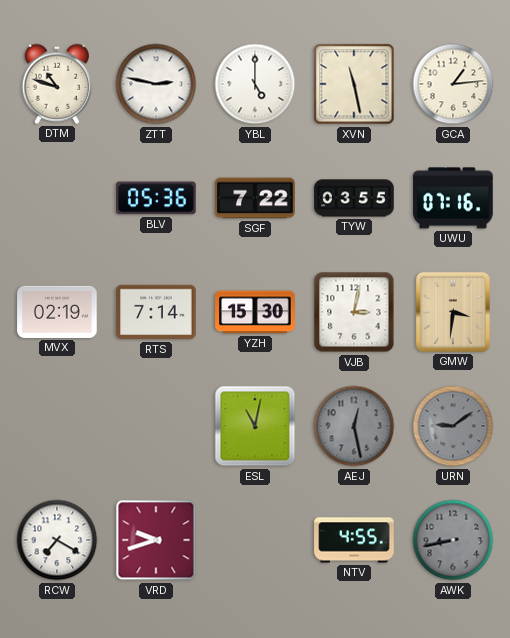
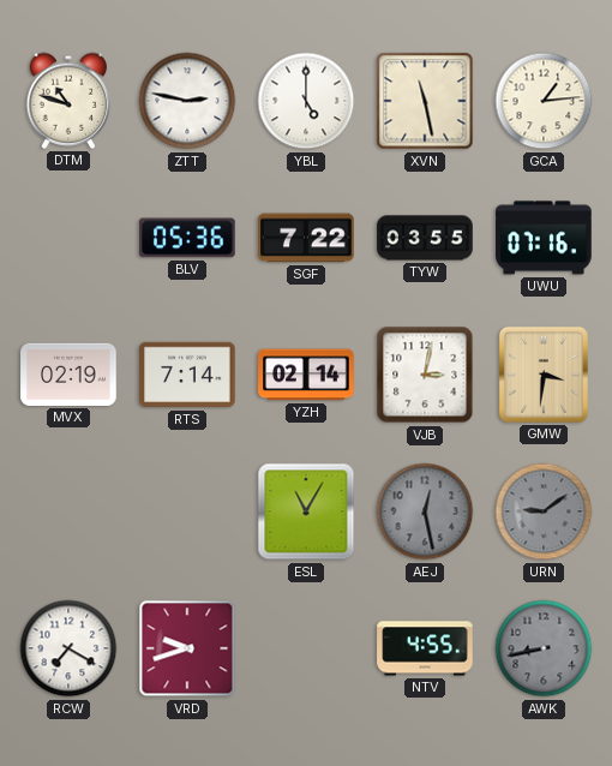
YZH: 15:30 -> 02:14 (306, 375)
ESL: 11:02 -> 11:05 (306, 511)
